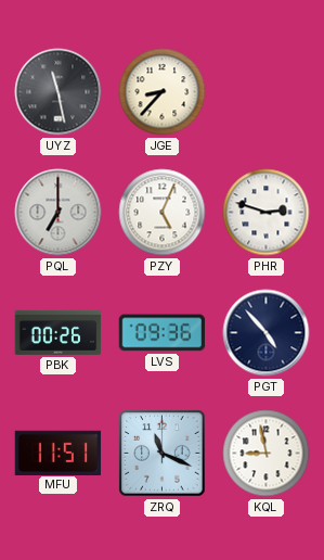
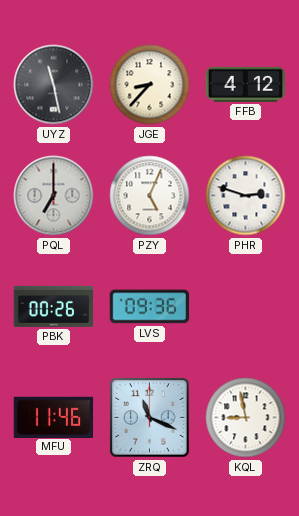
FFB: none -> 4:12 (246, 84)
PGT: 4:53 -> none (267, 333)
MFU: 11:51 -> 11:46 (54, 417)
